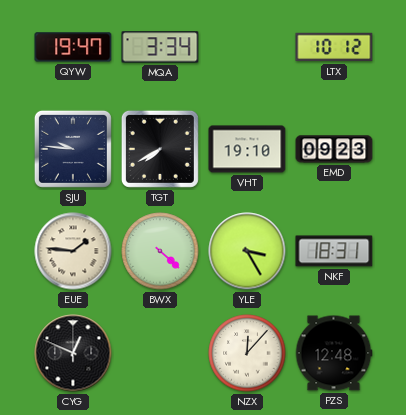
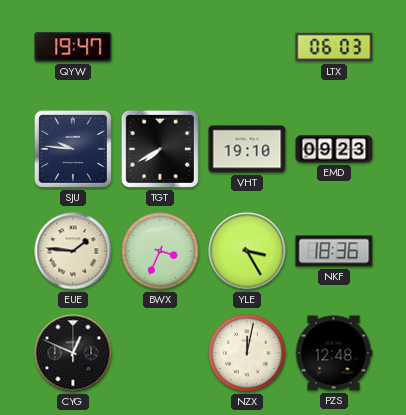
MQA: 3:34 -> none (160, 47)
LTX: 10:12 -> 06:03 (334, 47)
BWX: 4:22 -> 3:34 (160, 251)
NKF: 18:31 -> 18:36 (334, 251)
NZX: 12:07 -> 12:02 (247, 353)
